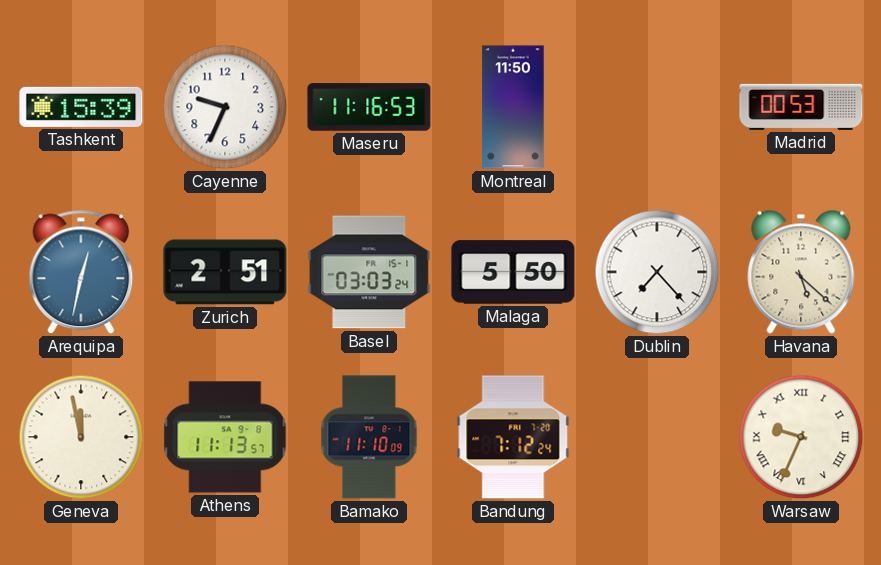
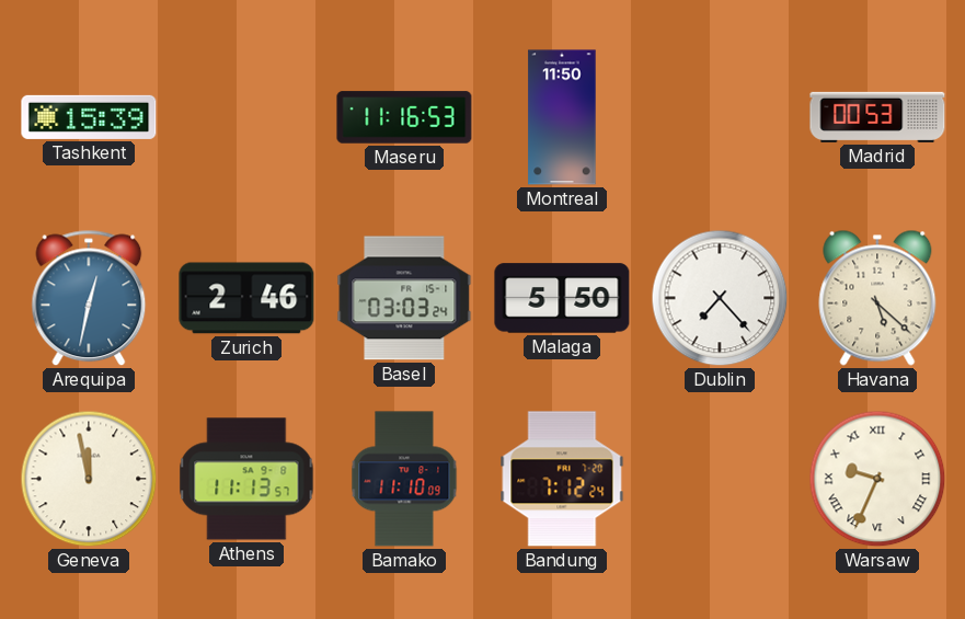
Cayenne: 9:34 -> none (225, 107)
Zurich: 2:51 -> 2:46 (246, 298)
